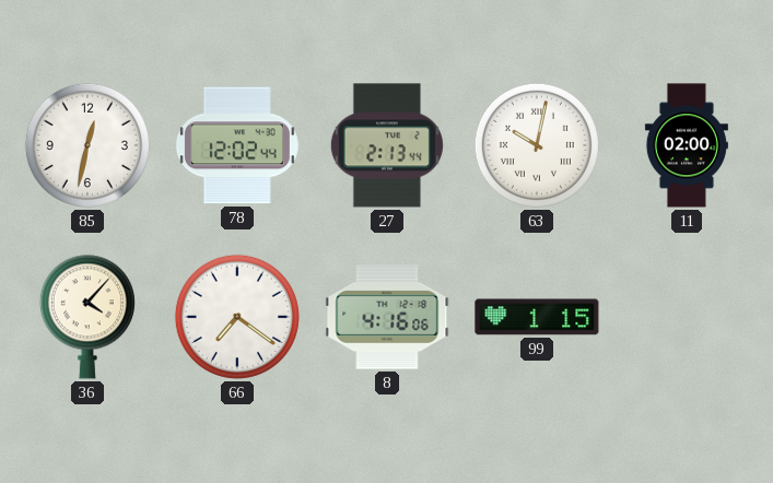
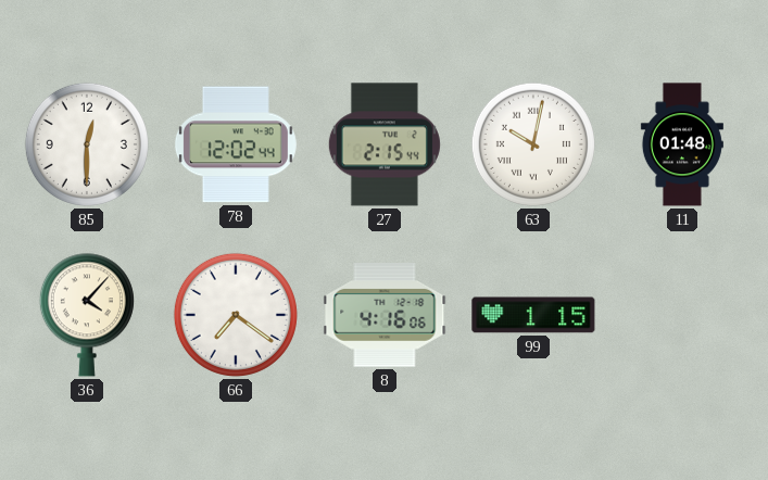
85: 12:32 -> 12:30 (87, 144)
27: 2:13 -> 2:15 (385, 144)
11: 02:00 -> 01:48 (682, 144)
